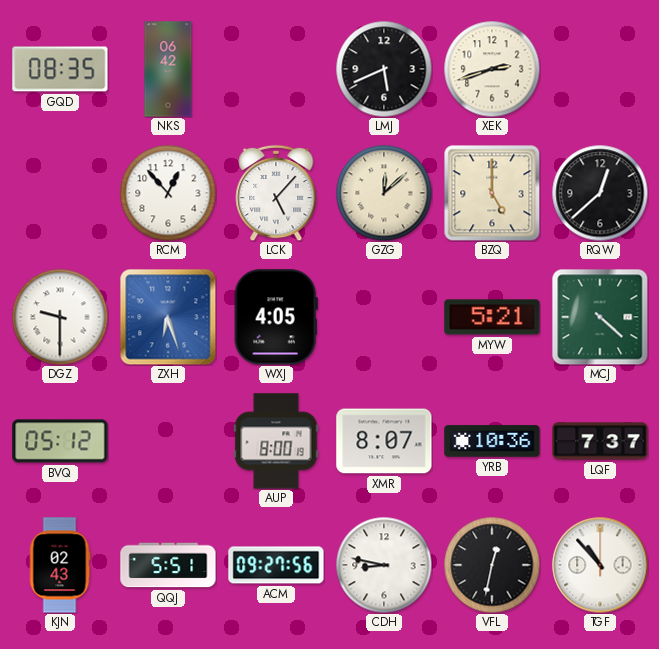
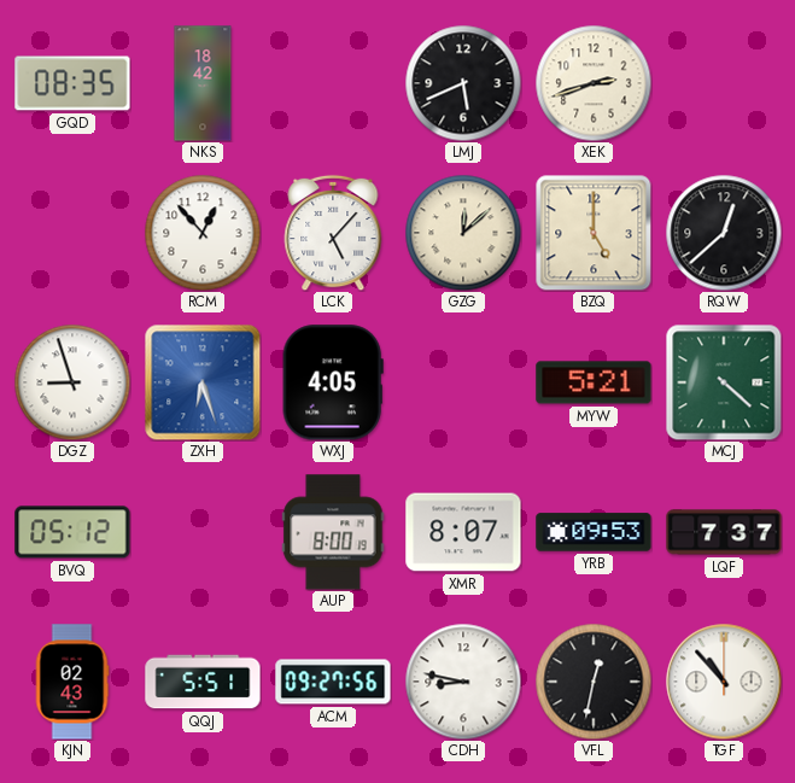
NKS: 06:42 -> 18:42 (203, 83)
DGZ: 9:30 -> 8:57 (72, 382)
YRB: 10:36 -> 09:53 (594, 532)
